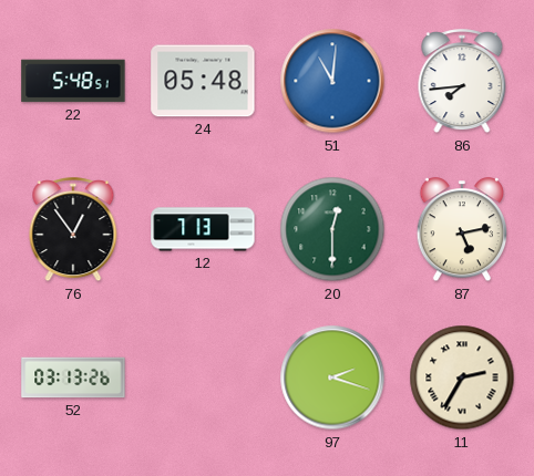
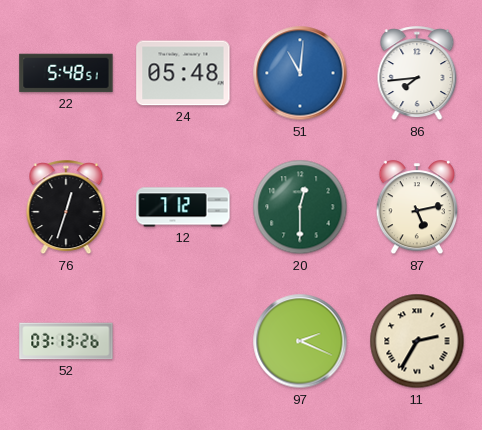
76: 12:54 -> 12:33 (66, 208)
12: 7:13 -> 7:12 (183, 207)
97: 2:18 -> 2:19 (300, 341)
